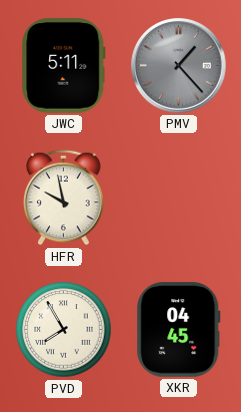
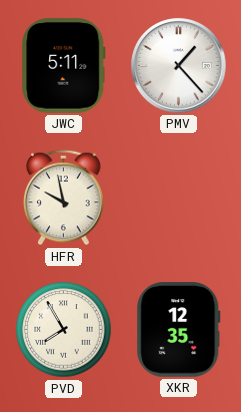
PMV dial: grey -> white (179, 66)
XKR: 04:45 -> 12:35 (179, 330)
